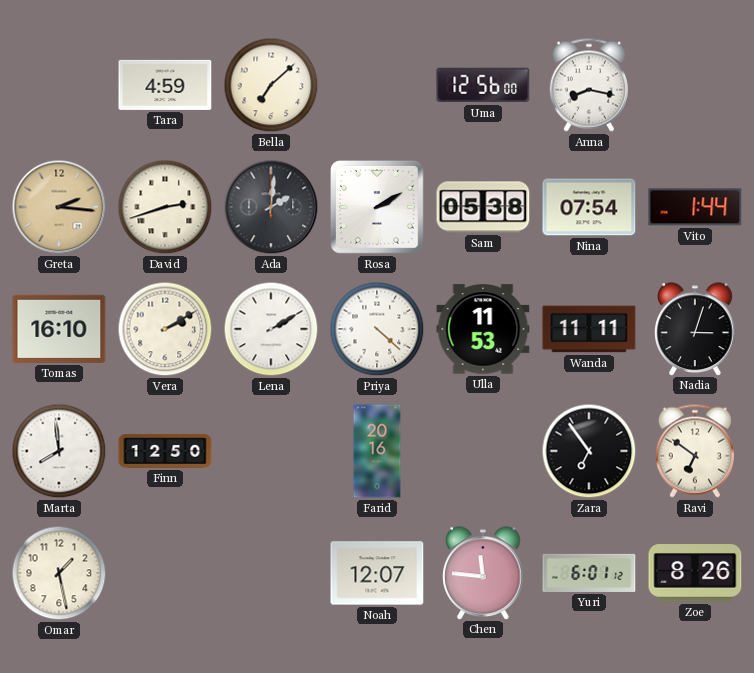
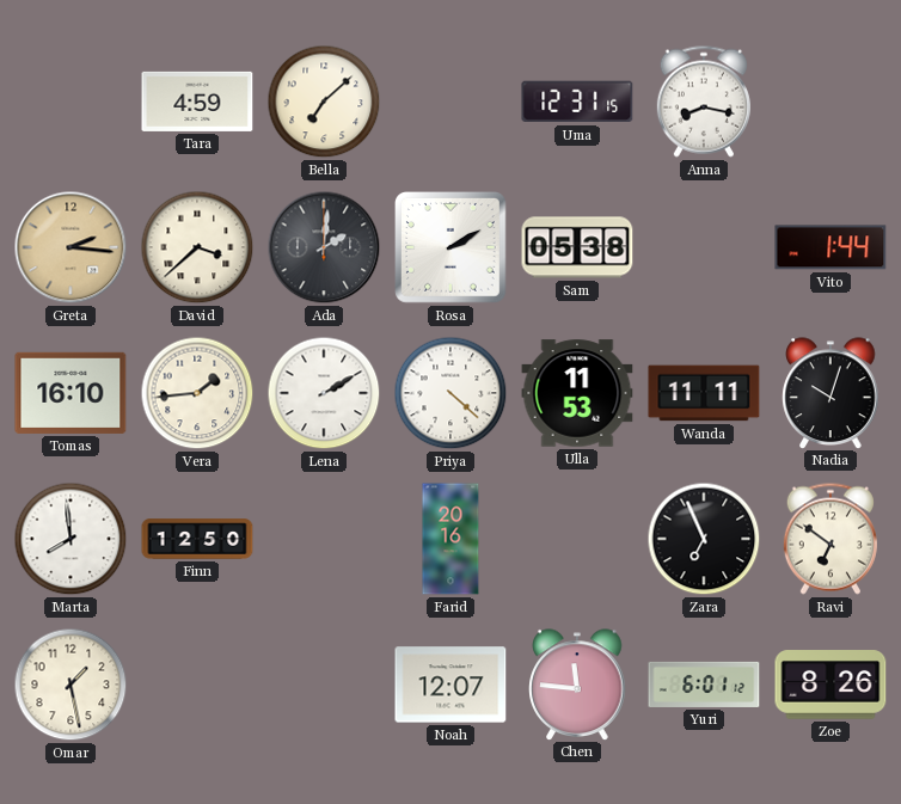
Uma: 12:56 -> 12:31 (577, 102)
David: 2:42 -> 3:38 (197, 247)
Nina: 07:54 -> none (589, 207)
Vera: 2:10 -> 1:44 (197, 393)
Nadia: 3:03 -> 10:03 (830, 393)
Zara: 6:54 -> 6:56 (704, 539)
